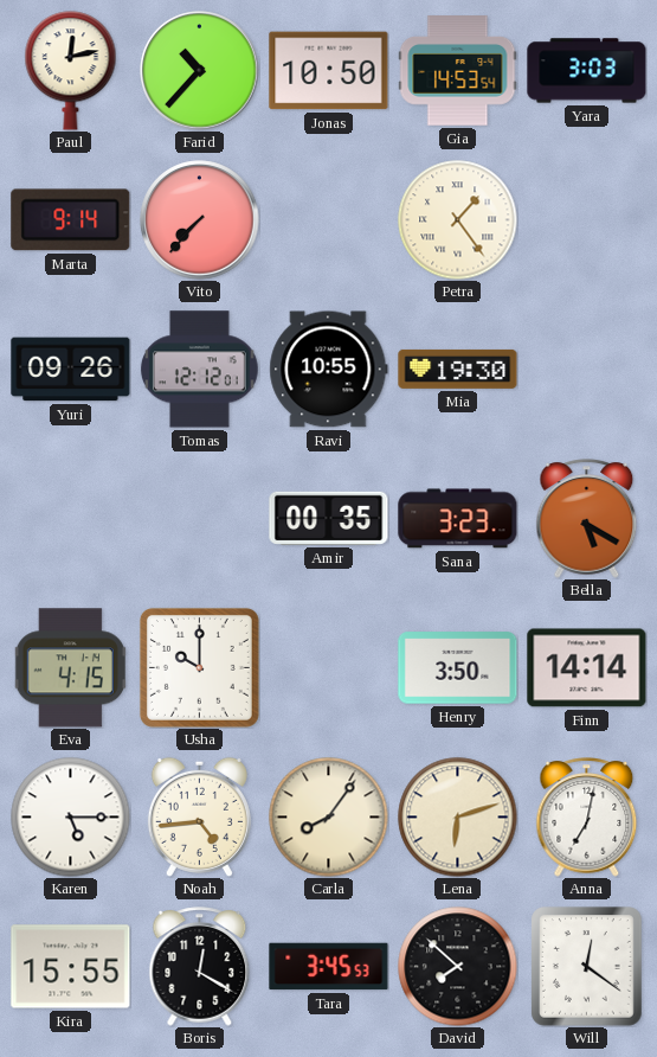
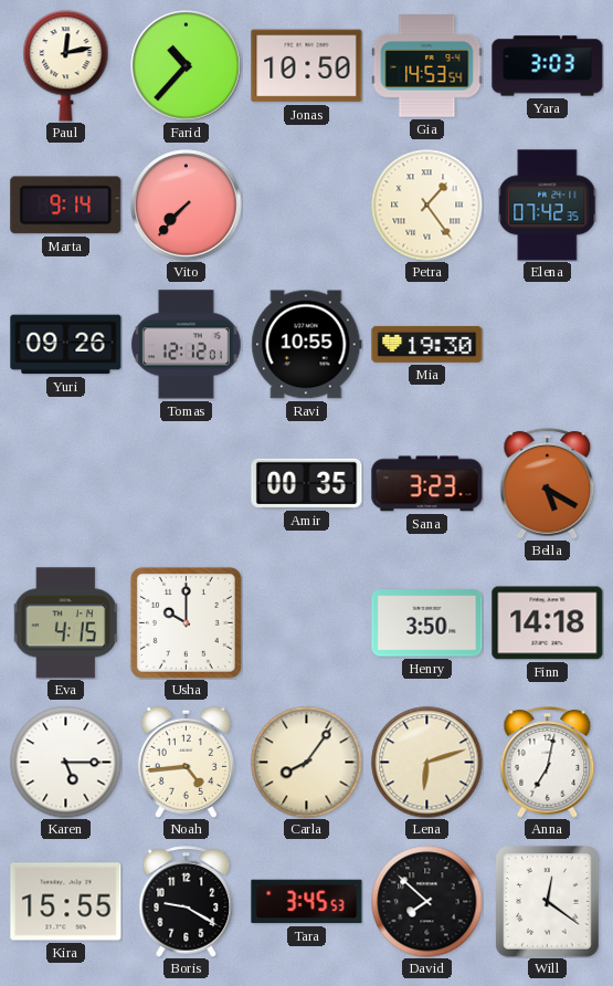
Elena: none -> 07:42 (548, 206)
Finn: 14:14 -> 14:18 (548, 623)
Boris: 12:20 -> 9:20 (187, 902)
